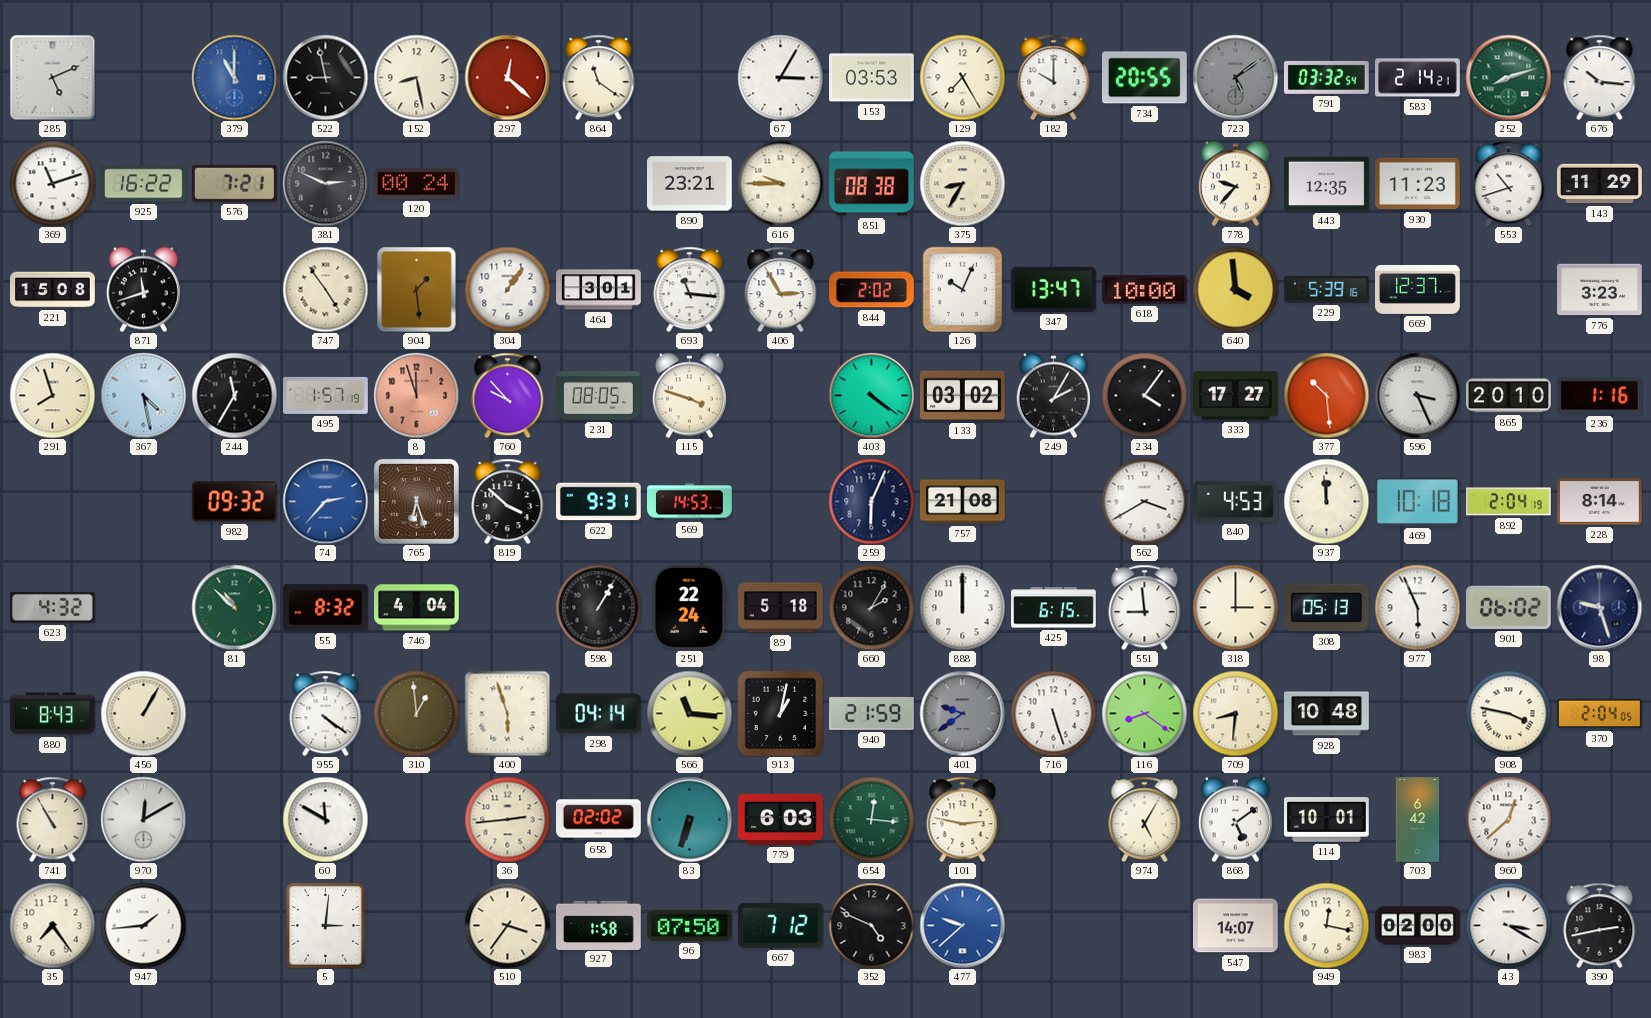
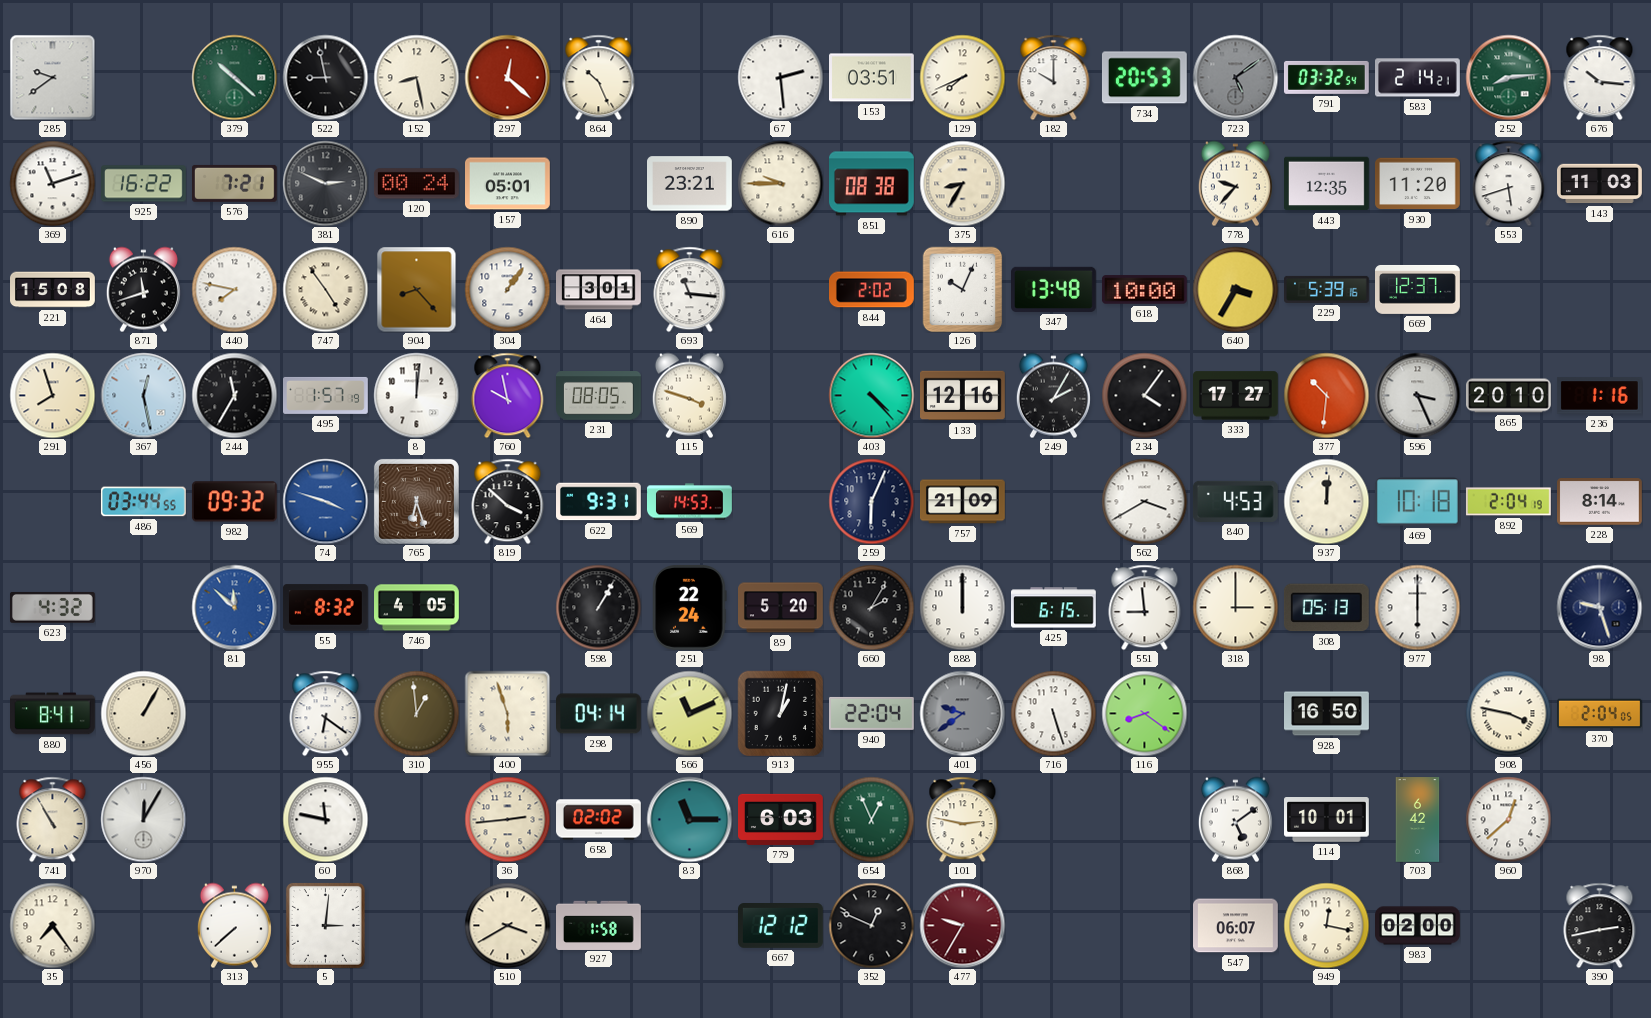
285: 5:11 -> 9:39 (52, 77)
379: 11:00 -> 10:22 (234, 77)
379 dial: blue -> green (234, 77)
864: 11:21 -> 10:26 (599, 77)
67: 3:05 -> 2:29 (780, 77)
153: 03:53 -> 03:51 (872, 78)
129: 7:25 -> 7:41 (962, 77)
734: 20:55 -> 20:53 (1144, 78)
252: 8:12 -> 8:14 (1508, 77)
157: none -> 05:01 (508, 184)
930: 11:23 -> 11:20 (1418, 184)
553: 10:42 -> 5:42 (1509, 183)
143: 11:29 -> 11:03 (1600, 184)
440: none -> 7:47 (234, 289)
904: 1:29 -> 8:23 (417, 289)
406: 2:55 -> none (781, 289)
347: 13:47 -> 13:48 (1054, 289)
640: 3:59 -> 3:35 (1235, 289)
776: 3:23 -> none (1600, 290)
367: 4:28 -> 12:28 (143, 395)
8: 11:57 -> 12:01 (416, 395)
8 dial: salmon -> white (416, 395)
760: 9:53 -> 9:58 (508, 395)
403: 4:21 -> 4:23 (871, 395)
133: 03:02 -> 12:16 (963, 396)
377: 10:29 -> 10:31 (1326, 395)
486: none -> 03:44 (143, 502)
74: 2:37 -> 3:48 (325, 501)
757: 21:08 -> 21:09 (963, 502)
937: 11:59 -> 12:01 (1326, 501)
81: 10:52 -> 11:52 (234, 607)
81 dial: green -> blue (234, 607)
746: 4:04 -> 4:05 (417, 608)
89: 5:18 -> 5:20 (781, 608)
977: 5:56 -> 6:00 (1417, 607)
901: 06:02 -> none (1508, 607)
880: 8:43 -> 8:41 (53, 714)
955: 4:21 -> 6:21 (326, 713)
566: 11:16 -> 11:11 (689, 713)
940: 21:59 -> 22:04 (872, 713)
709: 8:31 -> none (1235, 713)
928: 10:48 -> 16:50 (1327, 714)
970: 12:10 -> 12:05 (143, 819)
60: 11:50 -> 11:47 (325, 819)
83: 6:33 -> 11:15 (689, 819)
654: 12:16 -> 12:56 (871, 819)
974: 5:05 -> none (1145, 819)
947: 1:44 -> none (143, 925)
313: none -> 7:38 (234, 925)
510: 3:36 -> 3:40 (507, 925)
96: 07:50 -> none (689, 925)
667: 7:12 -> 12:12 (781, 926)
352: 4:49 -> 12:49 (871, 925)
477: 9:38 -> 9:35 (962, 925)
477 dial: blue -> burgundy (962, 925)
547: 14:07 -> 06:07 (1236, 926)
43: 3:20 -> none (1508, 925)
